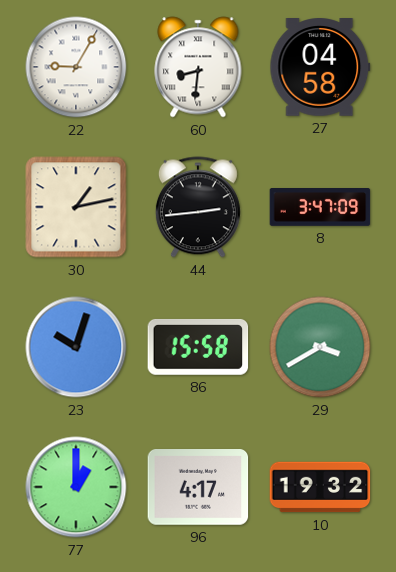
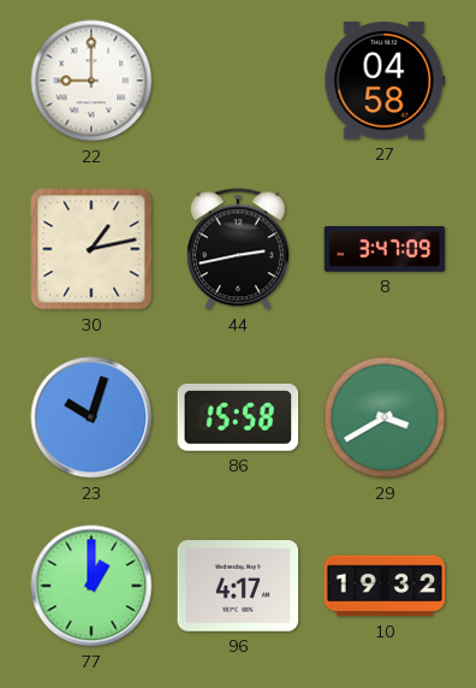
22: 9:05 -> 9:00 (91, 81)
60: 8:31 -> none (198, 67)
44: 2:44 -> 2:43 (238, 249)
